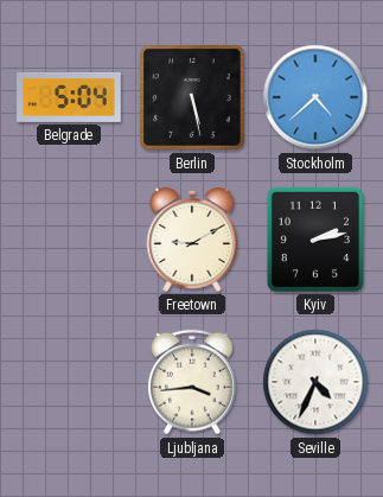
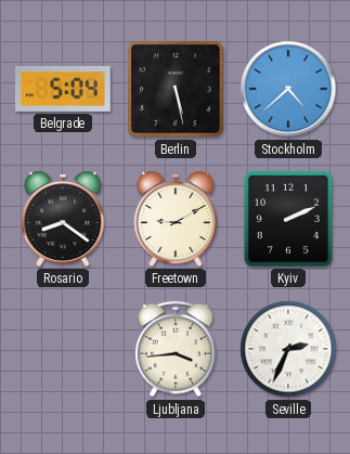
Rosario: none -> 8:21 (63, 219)
Kyiv: 2:13 -> 2:11 (288, 219)
Seville: 4:34 -> 2:34 (288, 349)
